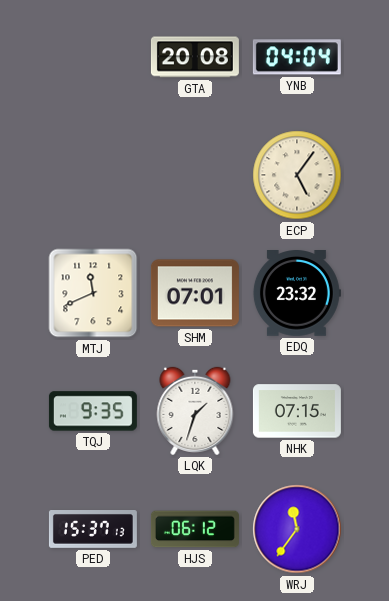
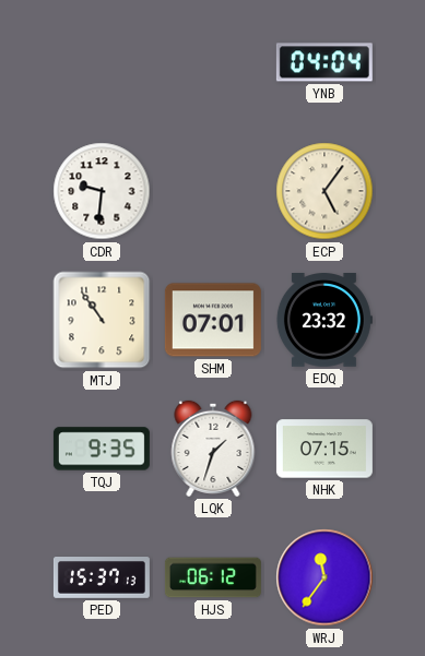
GTA: 20:08 -> none (195, 57)
CDR: none -> 9:31 (102, 191)
MTJ: 11:41 -> 10:54 (102, 320)
